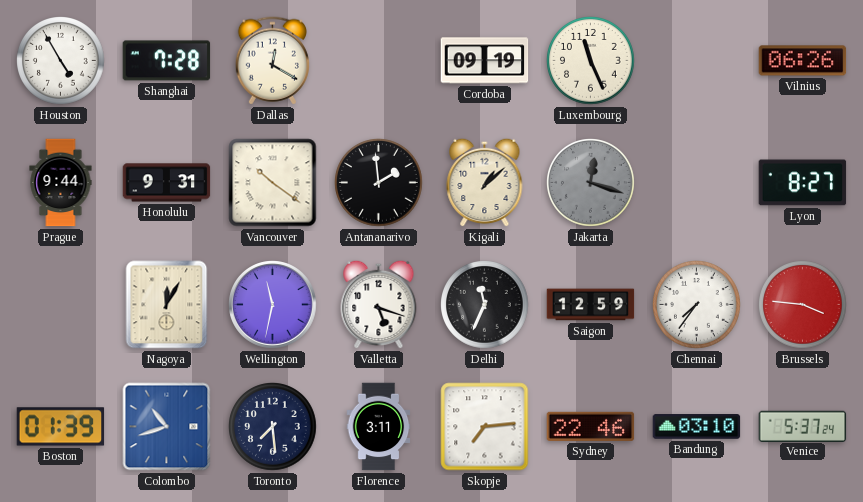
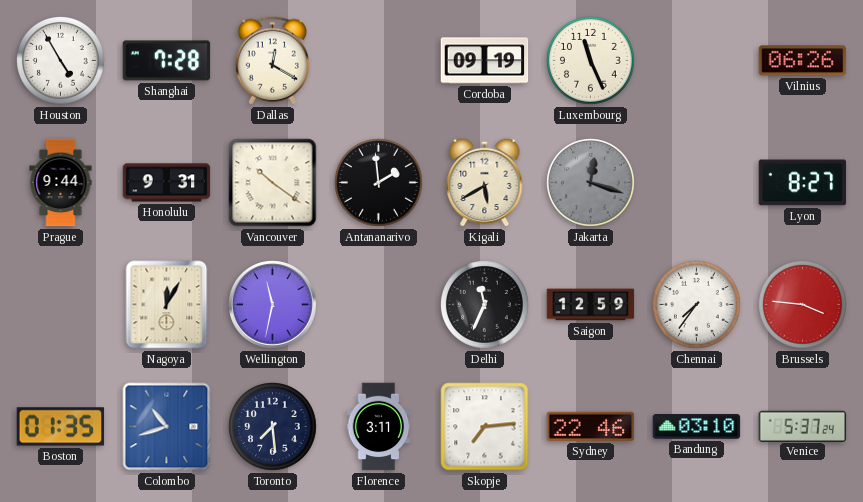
Kigali: 1:08 -> 5:40 (485, 182)
Valletta: 5:18 -> none (379, 304)
Boston: 01:39 -> 01:35 (61, 427)
